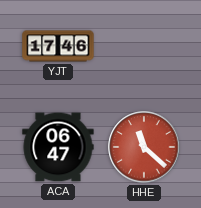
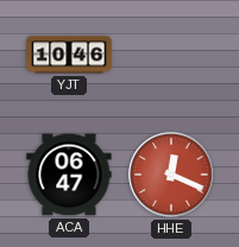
YJT: 17:46 -> 10:46 (69, 55)
HHE: 11:22 -> 12:19 (171, 175)
